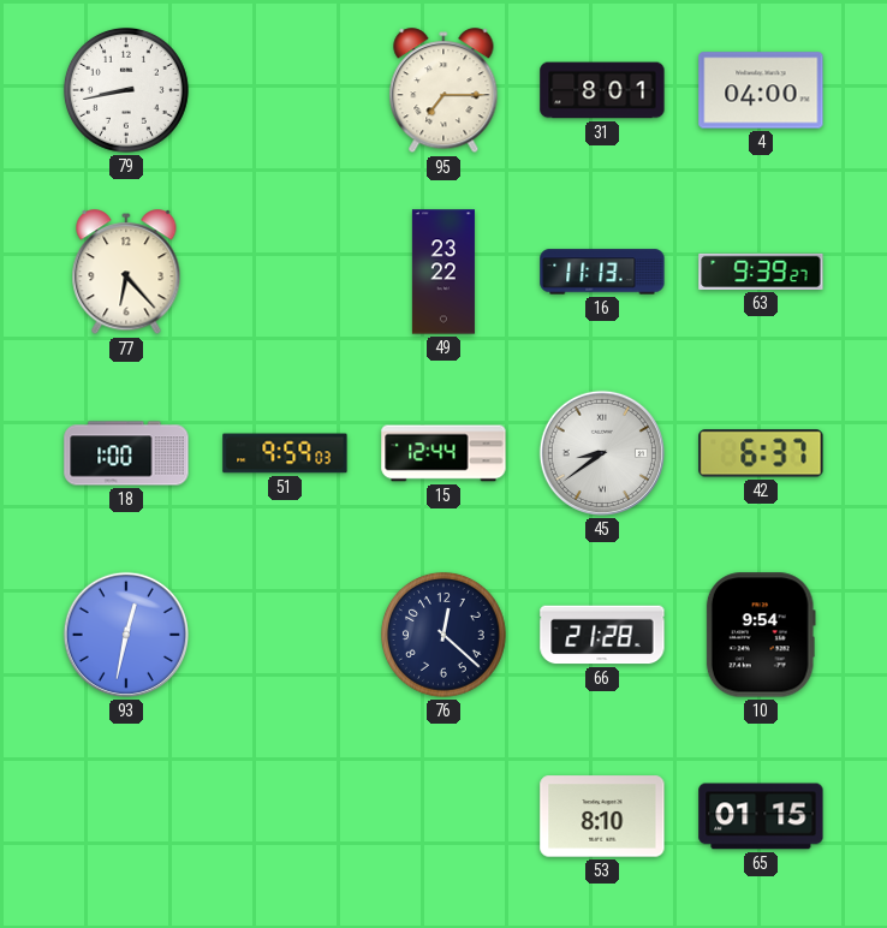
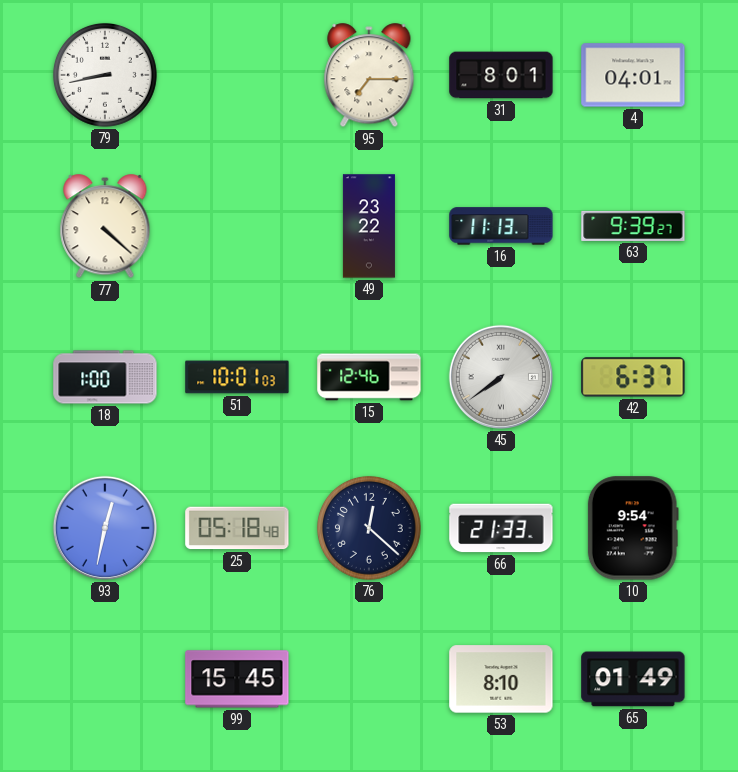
4: 04:00 -> 04:01 (633, 75)
77: 6:23 -> 4:22 (105, 227)
51: 9:59 -> 10:01 (237, 377)
15: 12:44 -> 12:46 (369, 377)
45: 8:39 -> 7:39 (501, 377)
25: none -> 05:18 (237, 528)
66: 21:28 -> 21:33 (501, 528)
99: none -> 15:45 (237, 679)
65: 01:15 -> 01:49 (633, 679)
